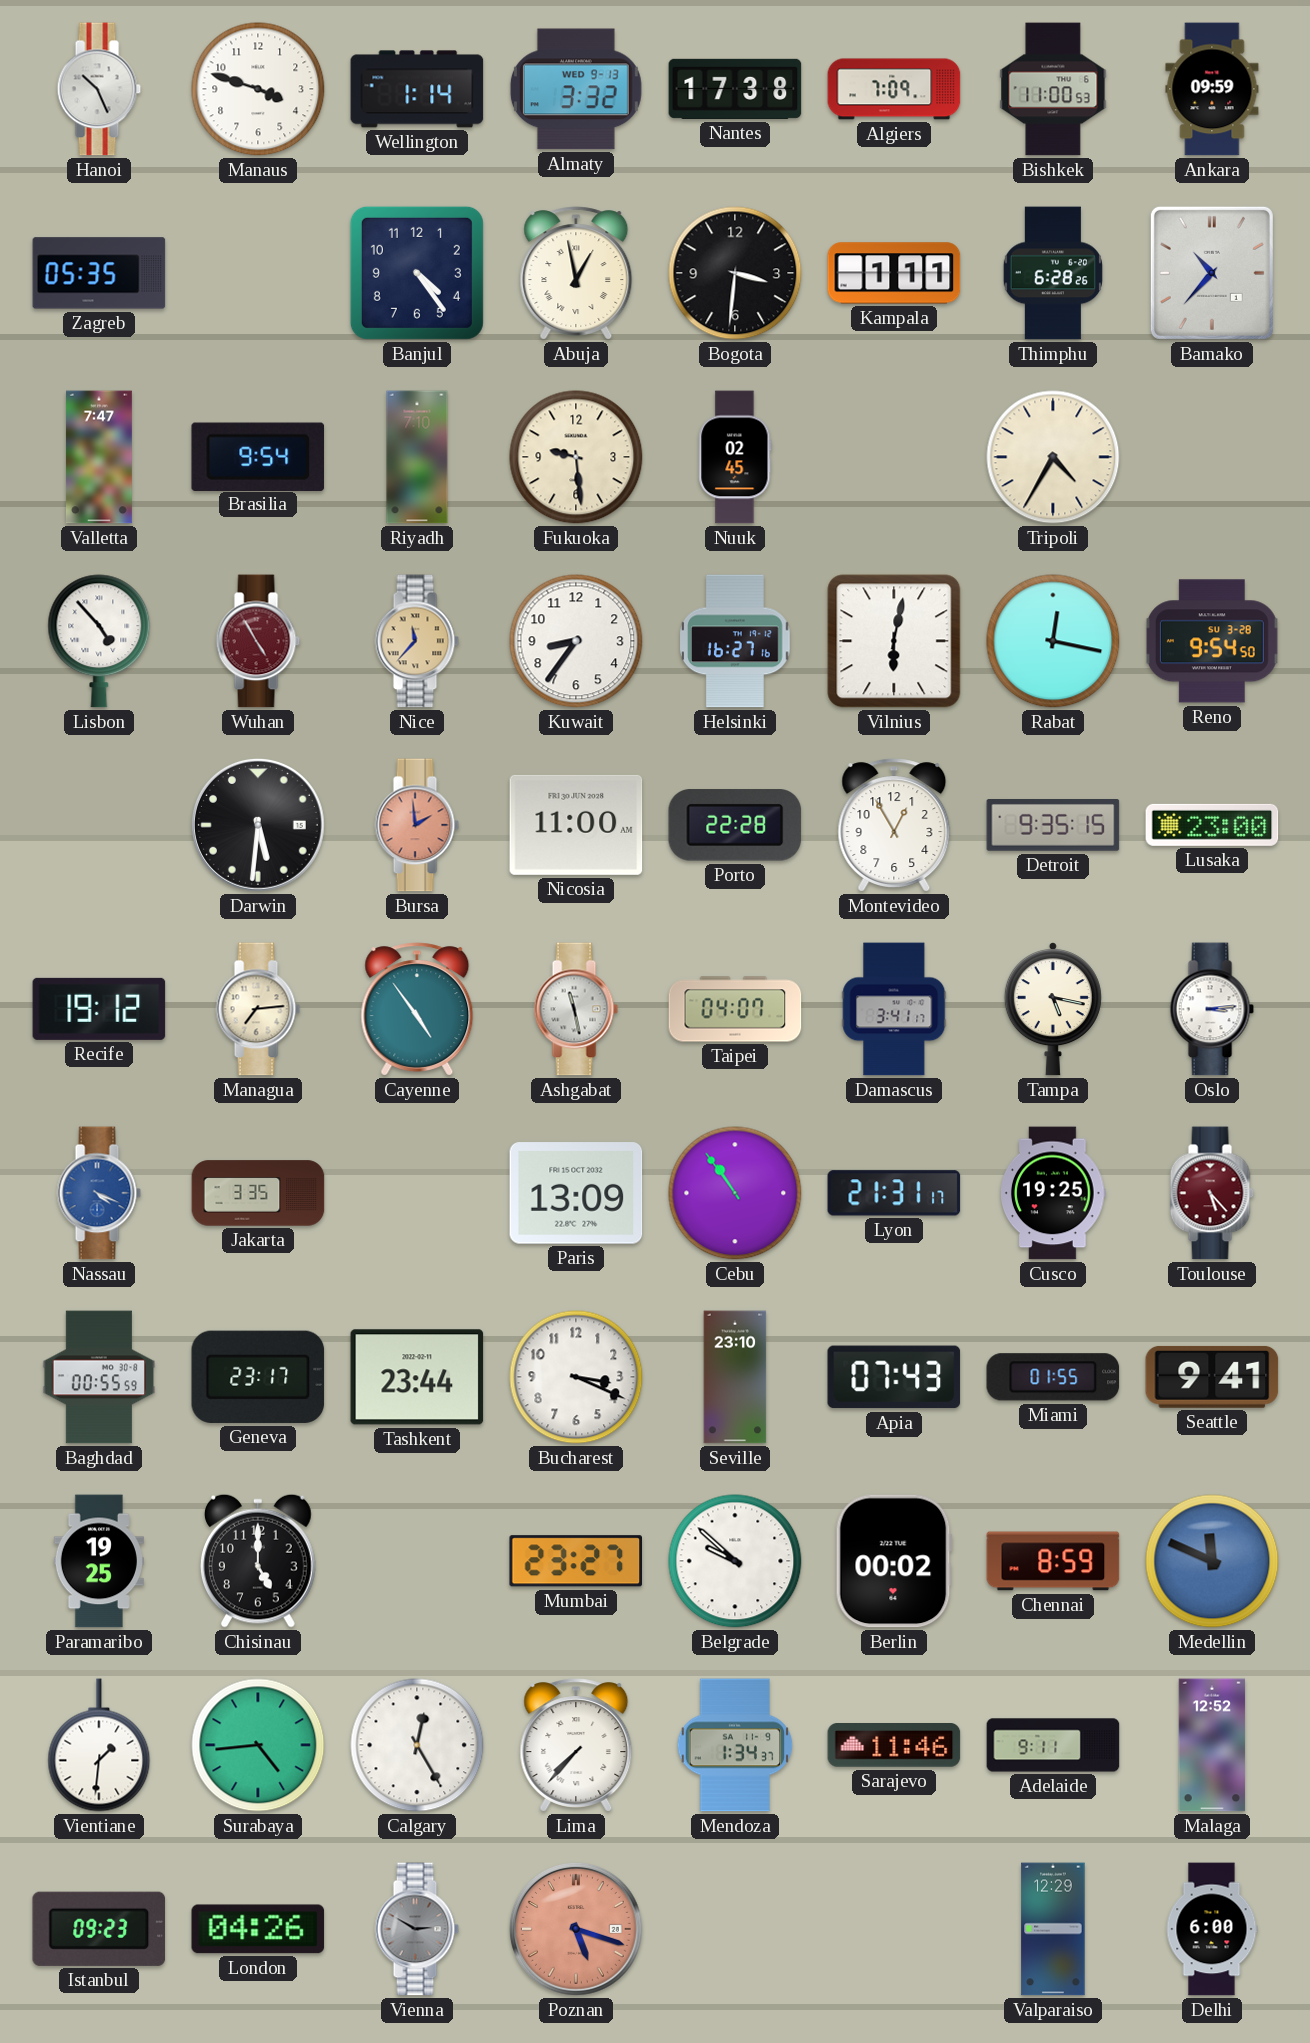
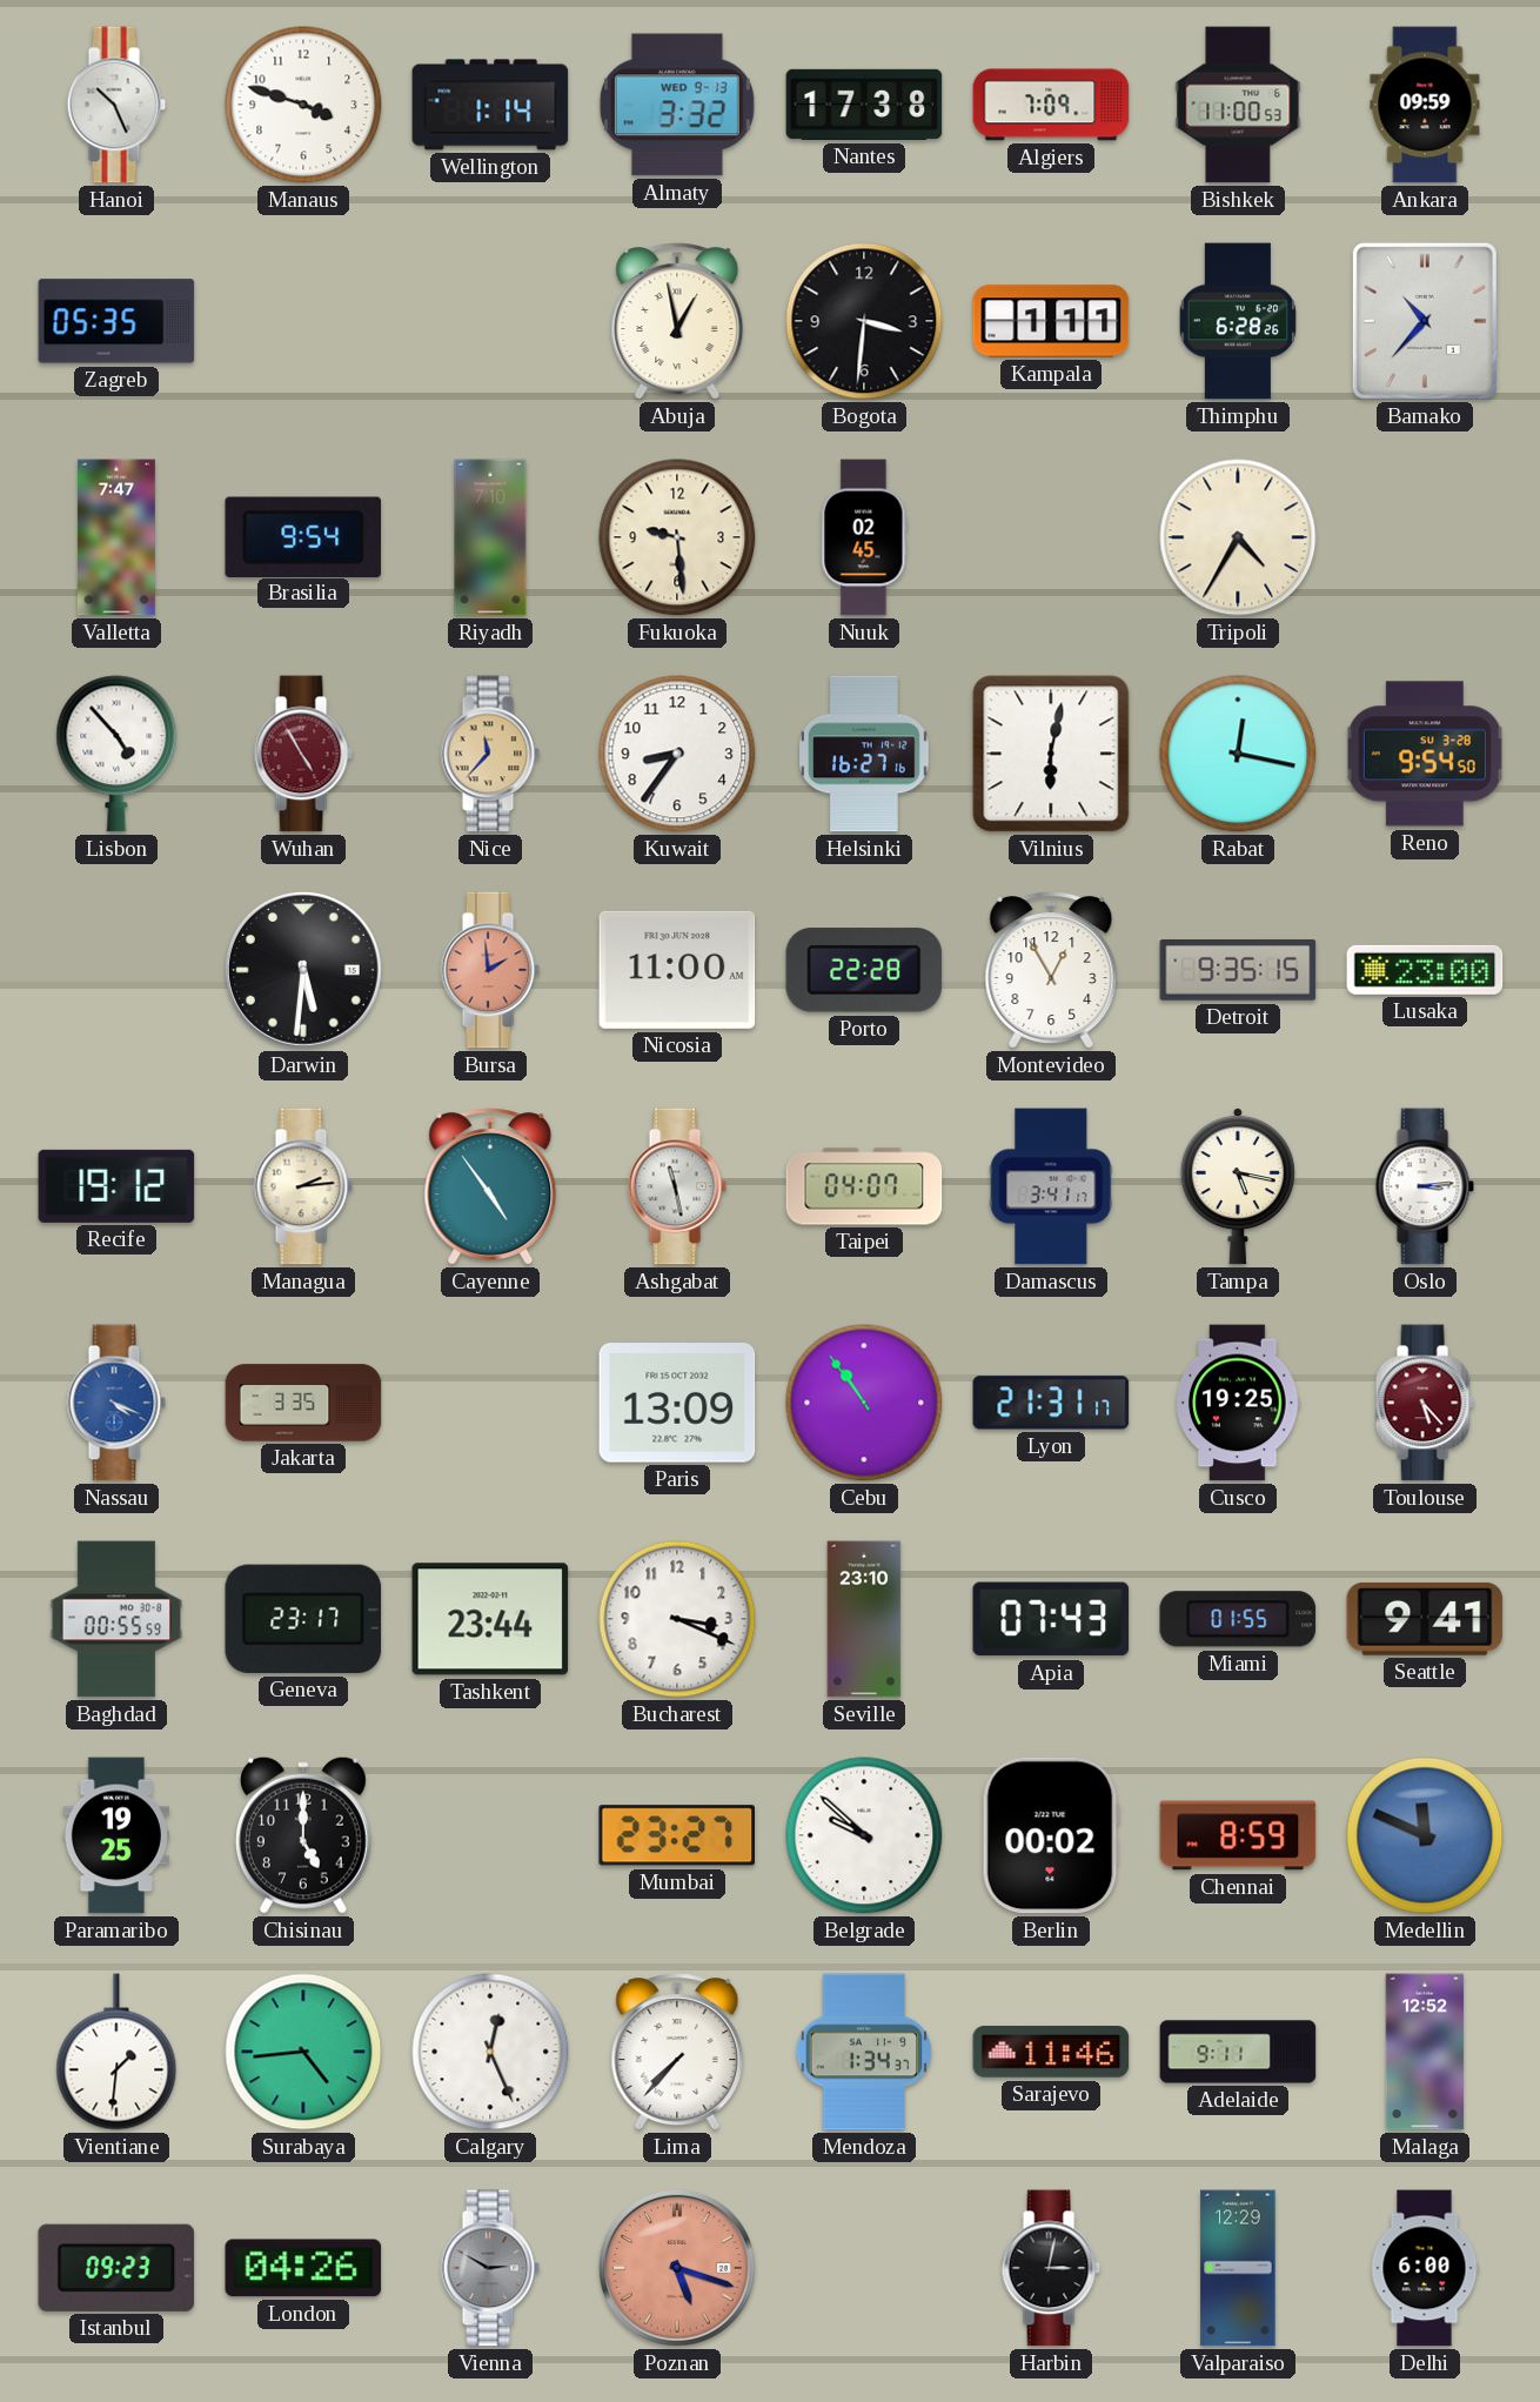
Banjul: 4:24 -> none (417, 273)
Managua: 7:14 -> 2:14 (303, 1186)
Calgary: 12:25 -> 12:26 (490, 2052)
Harbin: none -> 3:02 (1051, 2268)
